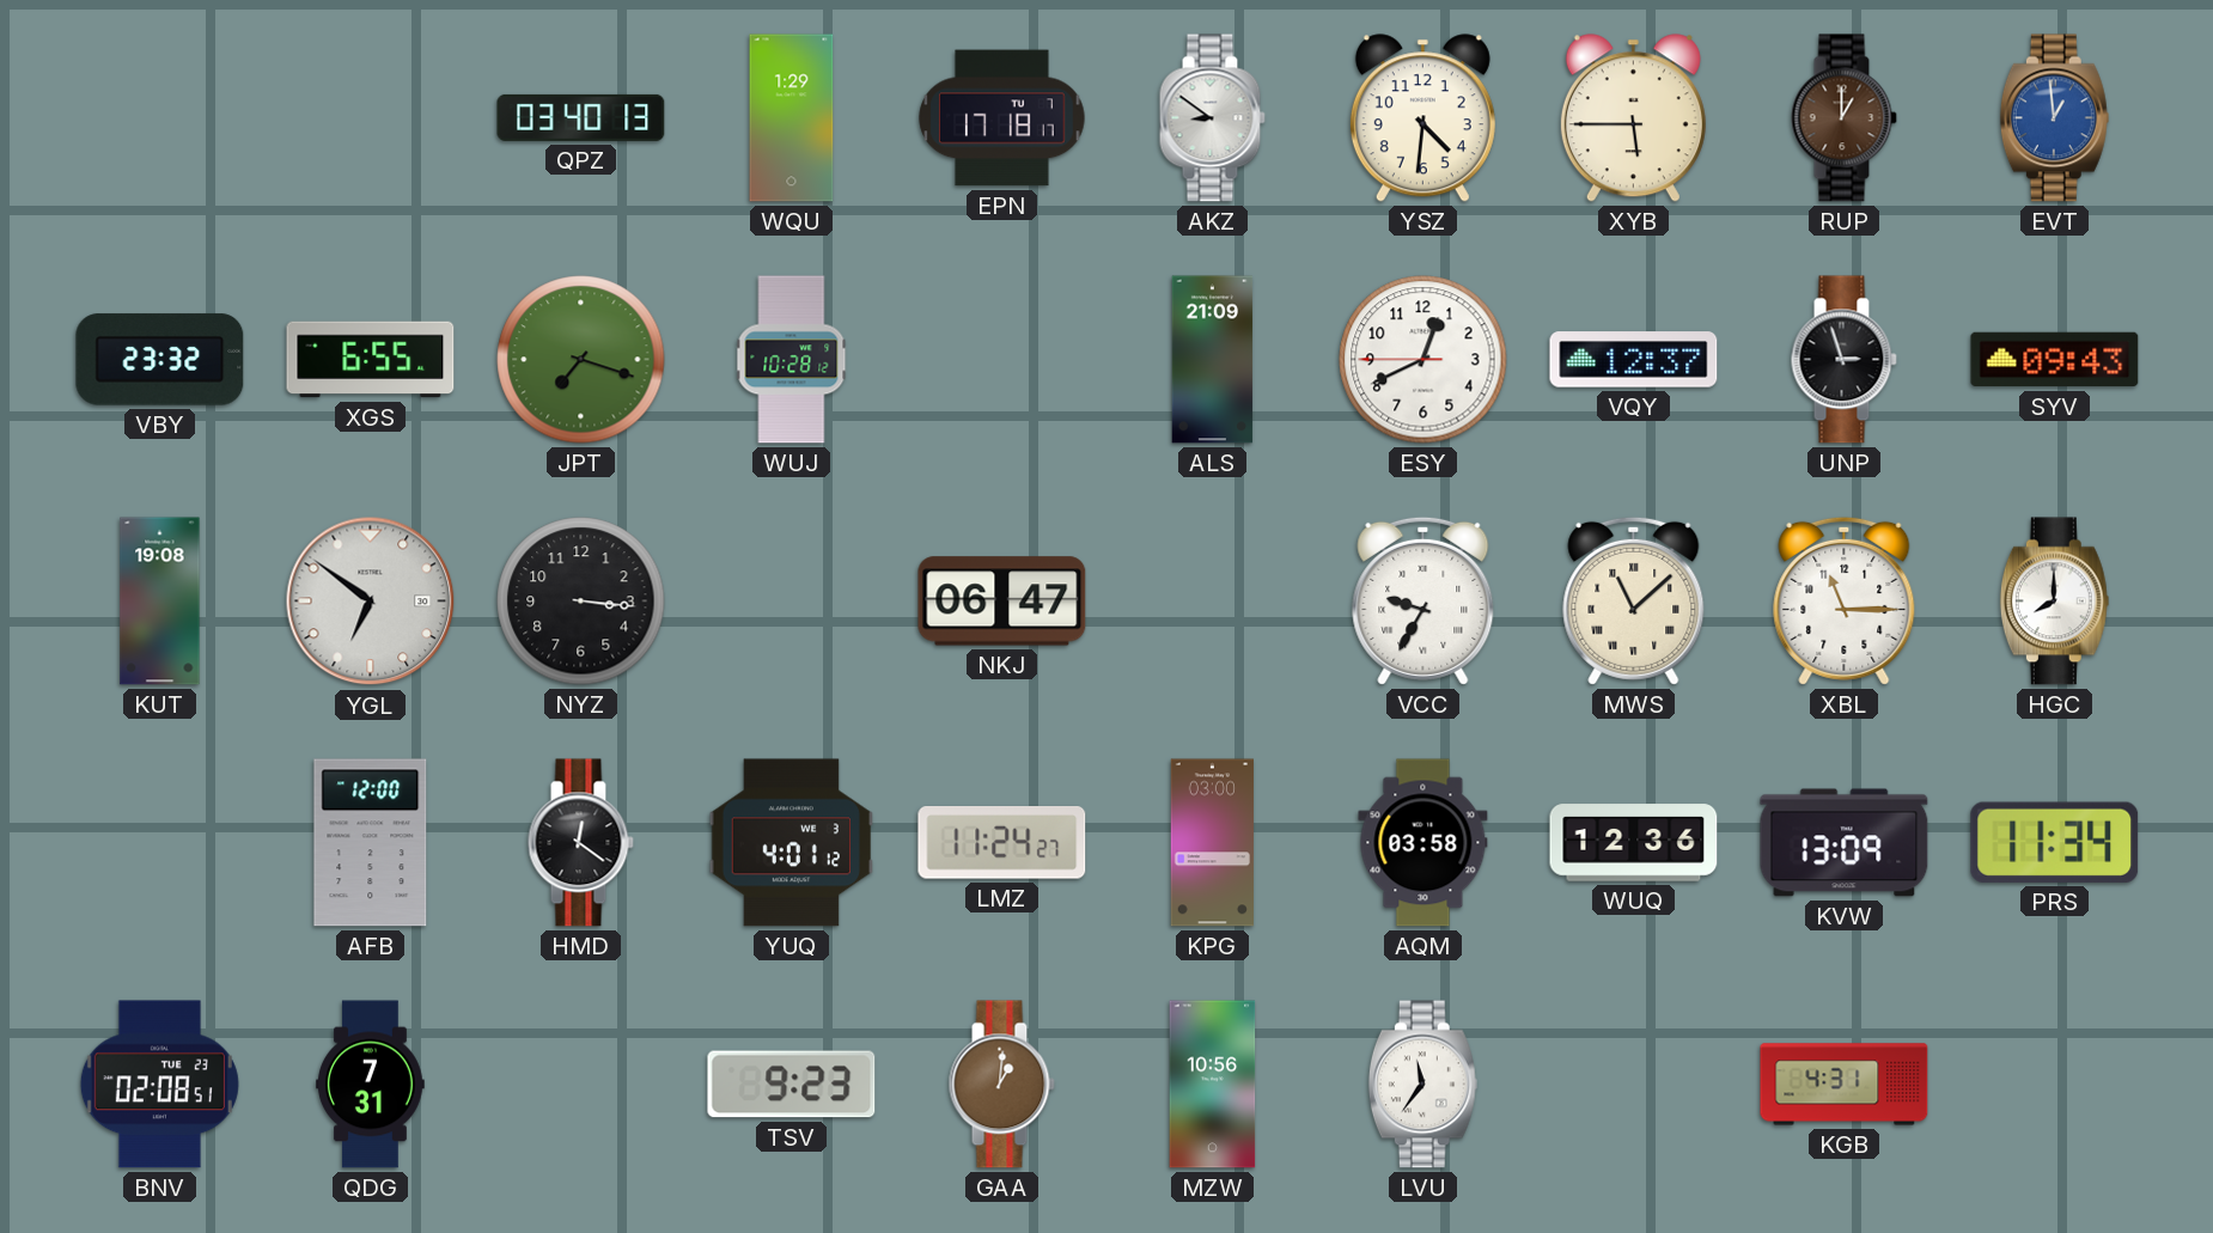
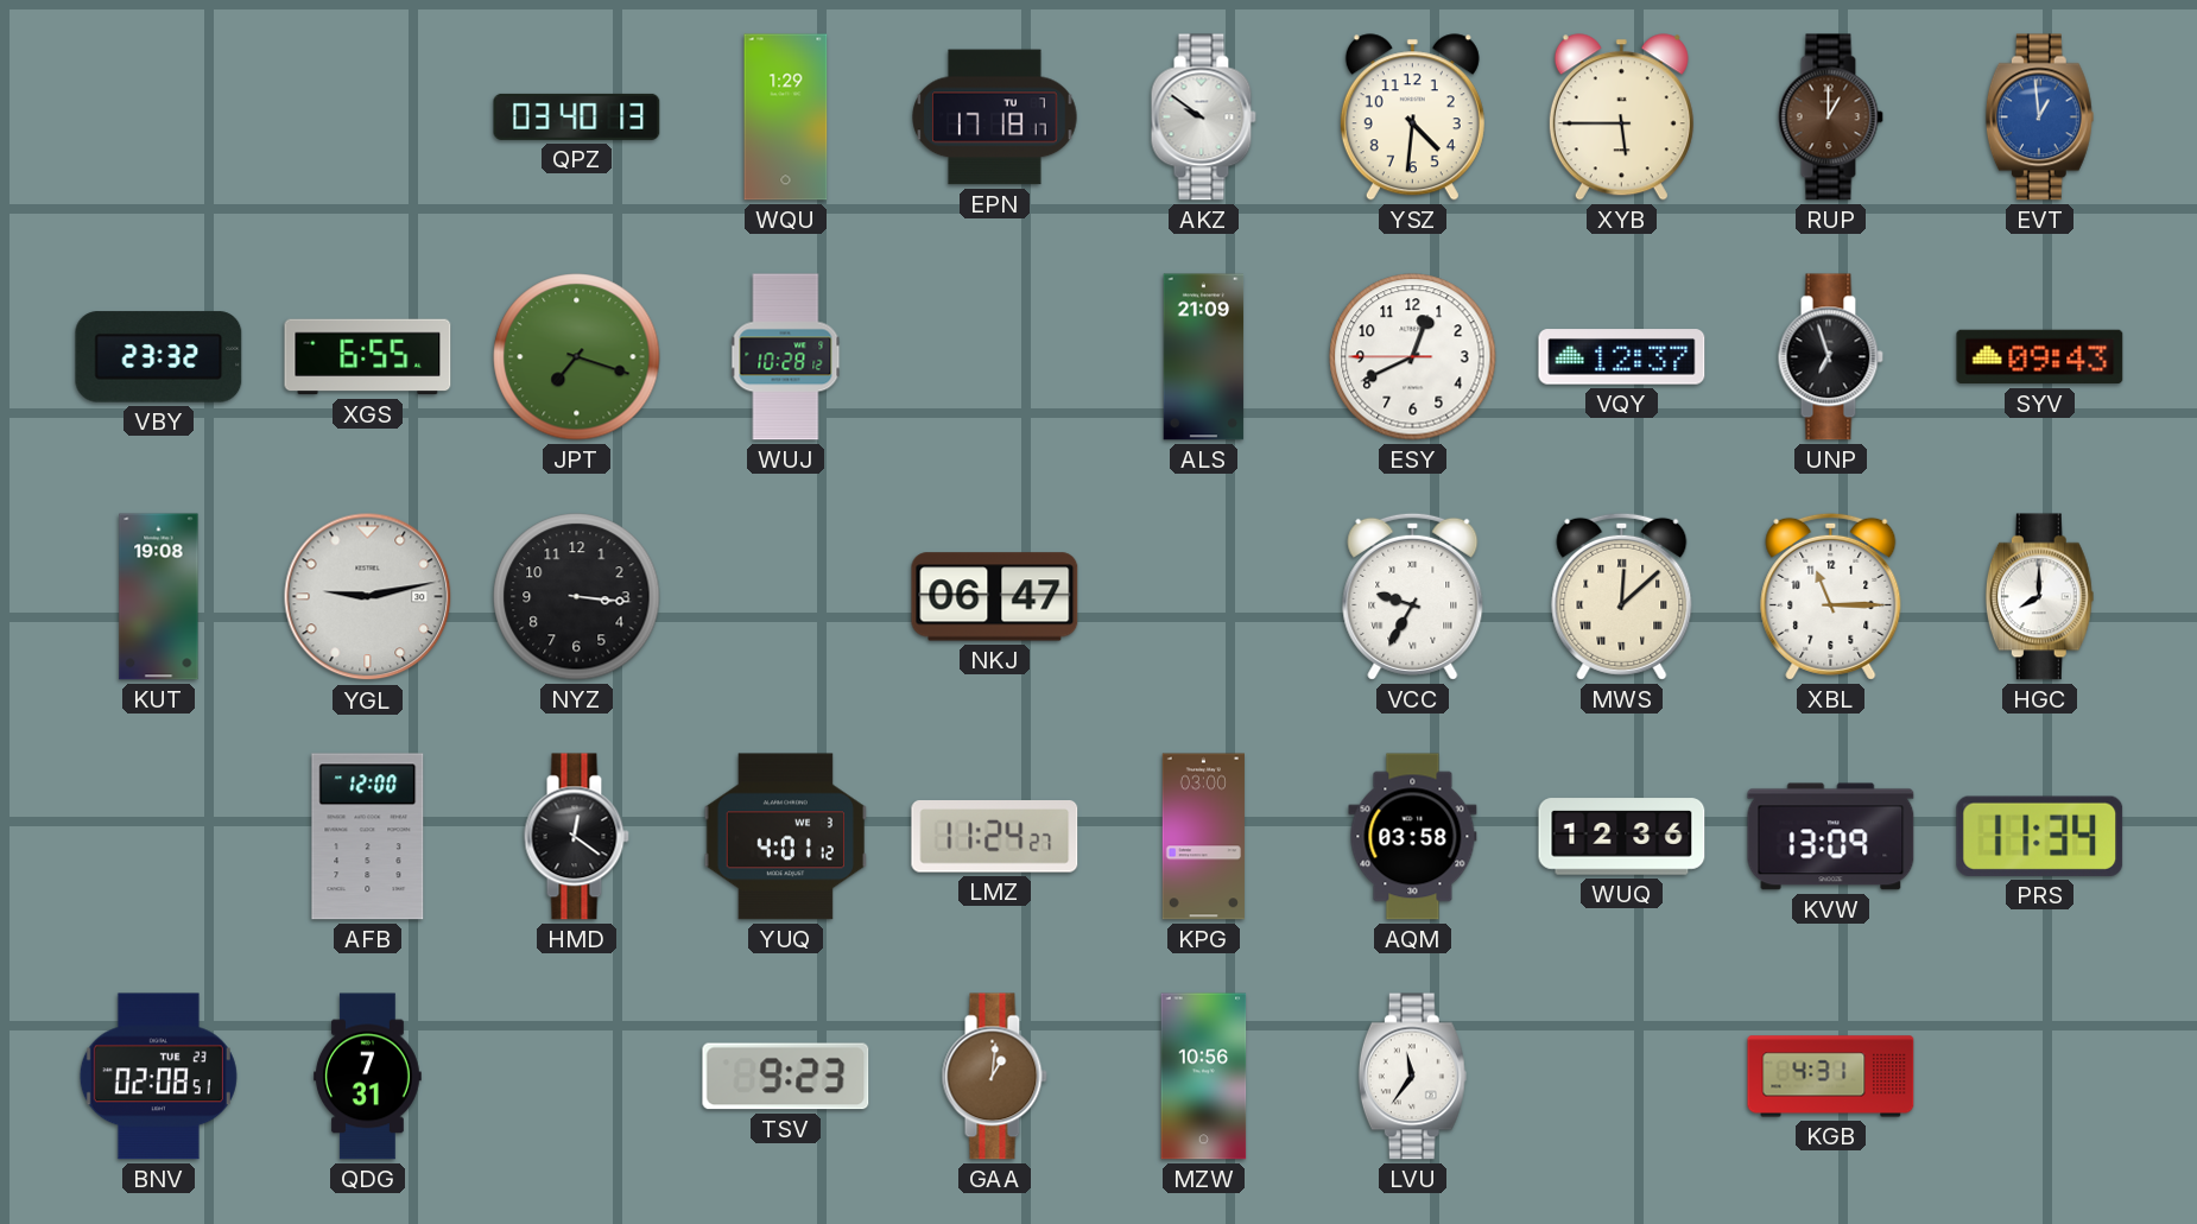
AKZ: 8:51 -> 9:51 (1203, 118)
UNP: 2:57 -> 6:57 (1830, 357)
YGL: 6:51 -> 9:13 (368, 597)
MWS: 11:08 -> 12:08 (1622, 596)
